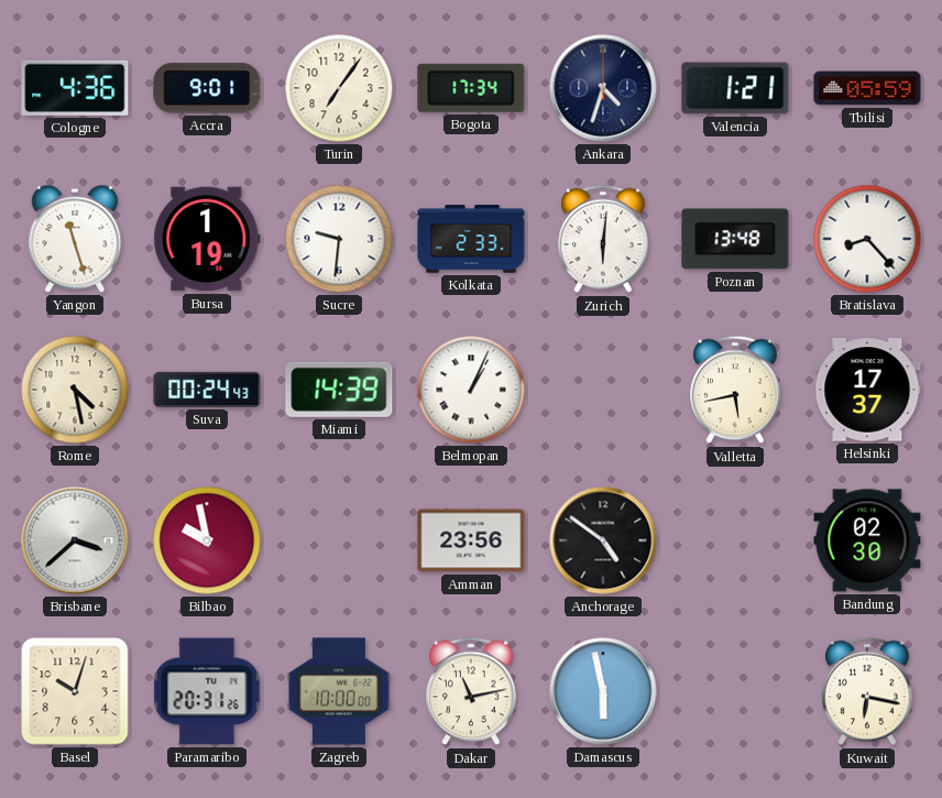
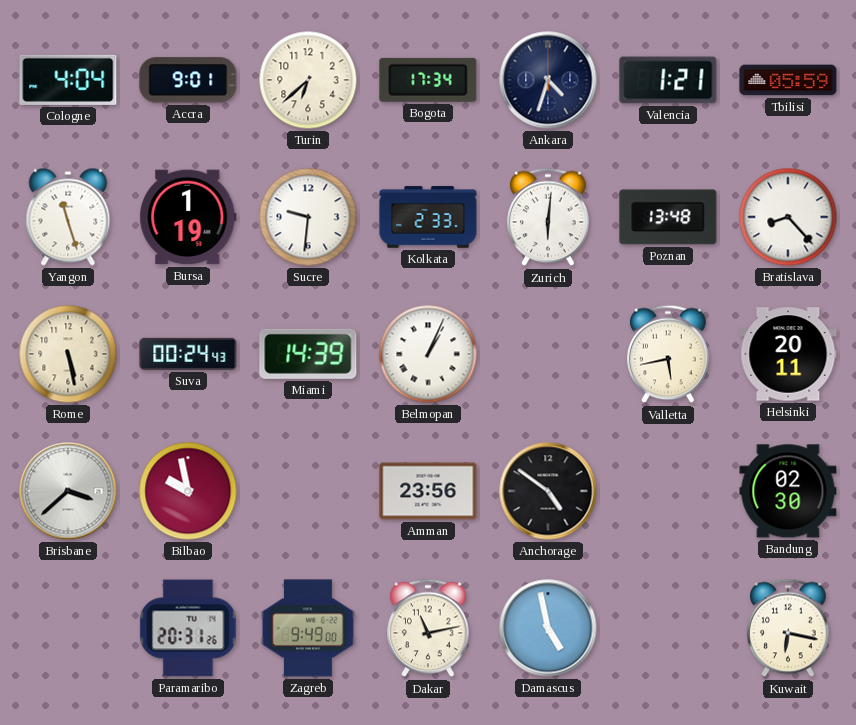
Cologne: 4:36 -> 4:04 (68, 80)
Turin: 7:06 -> 6:38 (308, 80)
Rome: 4:28 -> 5:28 (68, 354)
Helsinki: 17:37 -> 20:11 (788, 354)
Basel: 10:03 -> none (75, 691)
Zagreb: 10:00 -> 9:49 (308, 628)
Damascus: 5:58 -> 4:58 (548, 628)
